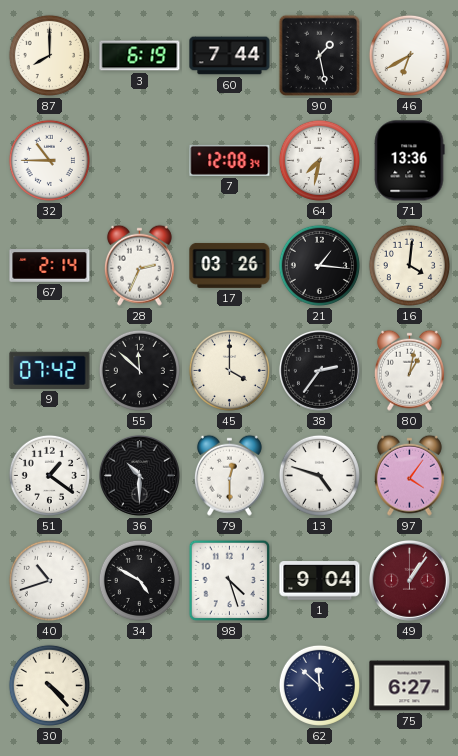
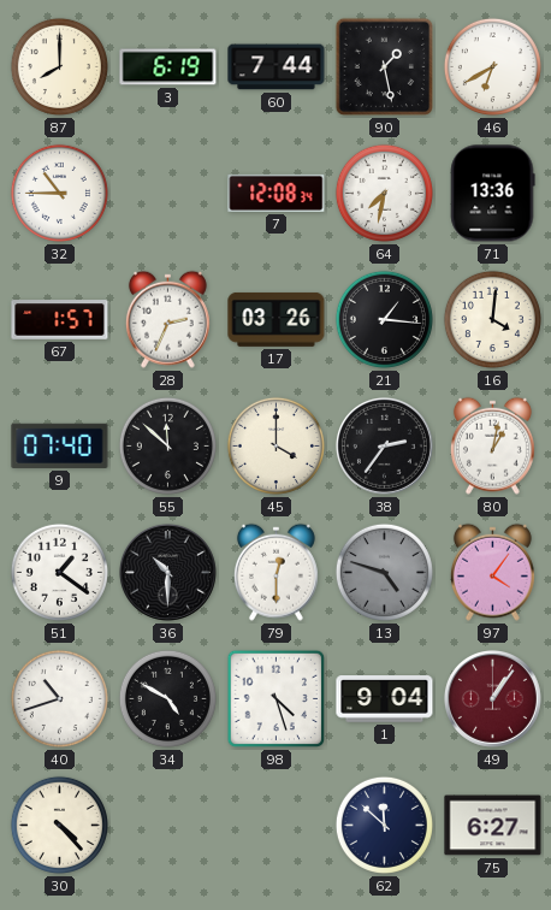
67: 2:14 -> 1:57 (60, 320)
9: 07:42 -> 07:40 (60, 445)
13 dial: white -> grey (384, 572)
